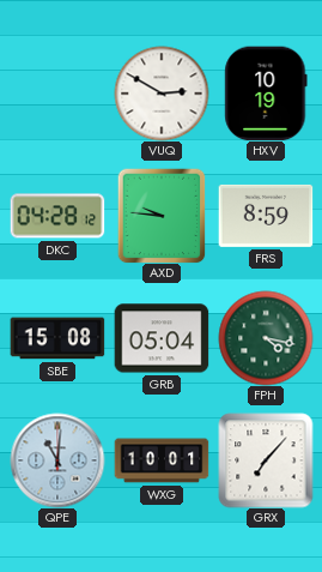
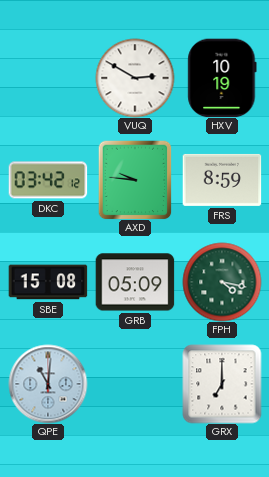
DKC: 04:28 -> 03:42 (48, 180)
GRB: 05:04 -> 05:09 (135, 282)
WXG: 10:01 -> none (162, 460)
GRX: 7:07 -> 7:00 (222, 384)
